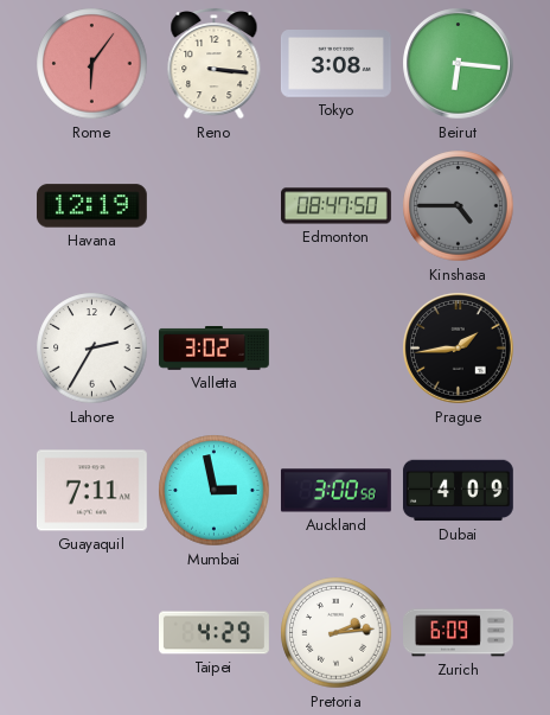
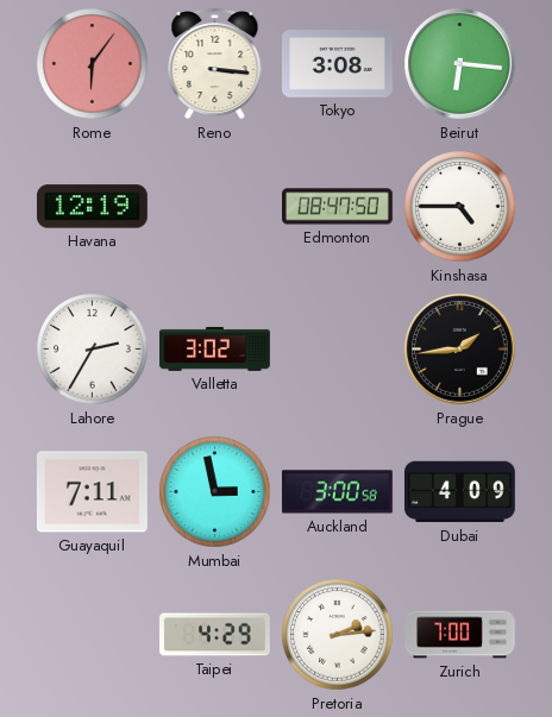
Kinshasa dial: grey -> white (460, 207)
Zurich: 6:09 -> 7:00 (460, 635)
